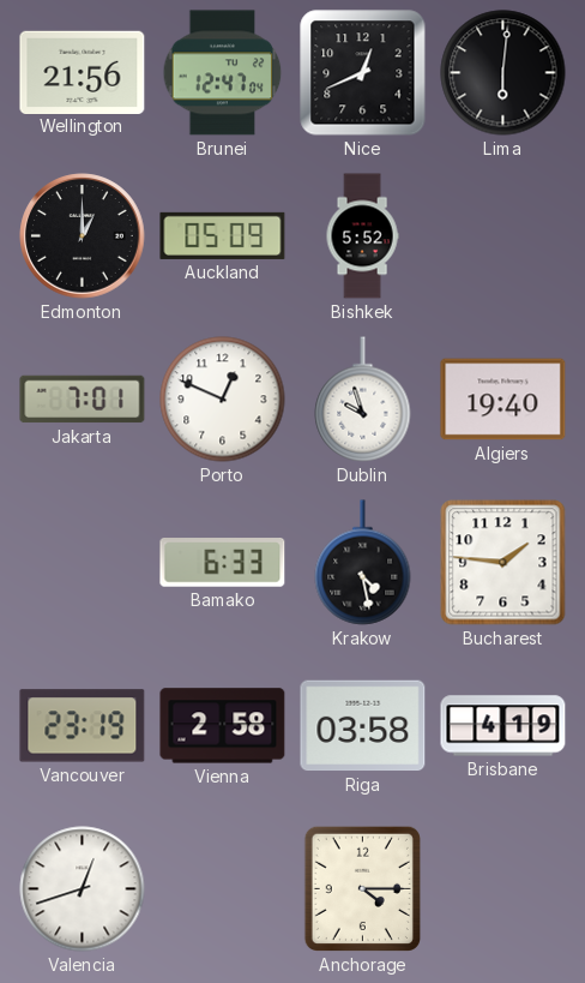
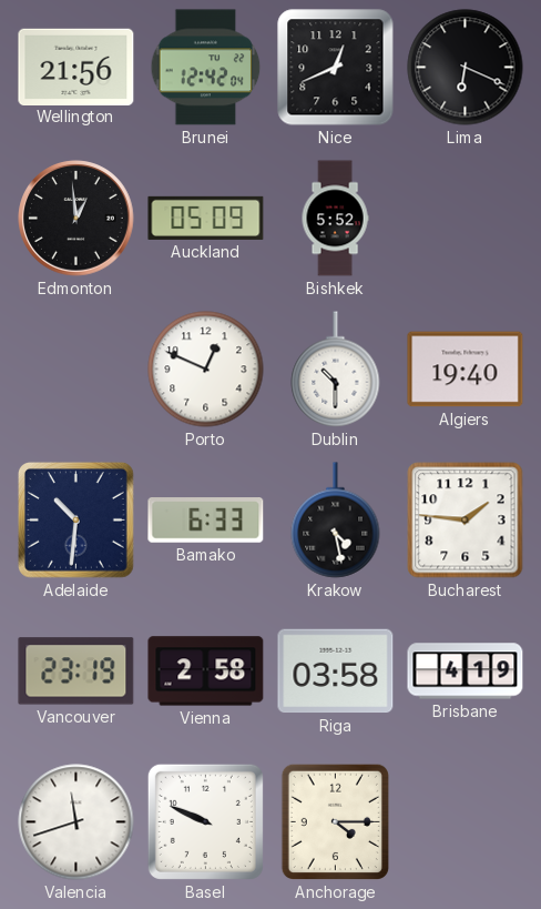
Brunei: 12:47 -> 12:42 (206, 68)
Lima: 6:01 -> 6:19 (466, 68)
Edmonton: 1:00 -> 12:59 (76, 219)
Jakarta: 7:01 -> none (83, 400)
Dublin: 9:57 -> 10:30 (336, 370)
Adelaide: none -> 10:31 (75, 519)
Valencia: 12:42 -> 11:42 (76, 822)
Basel: none -> 9:49 (205, 821)
